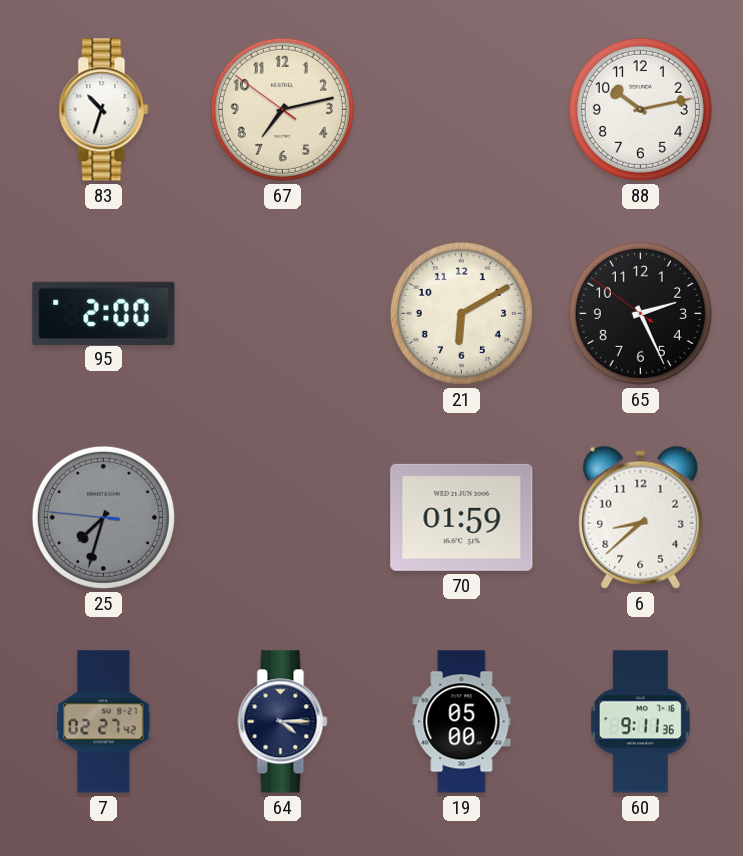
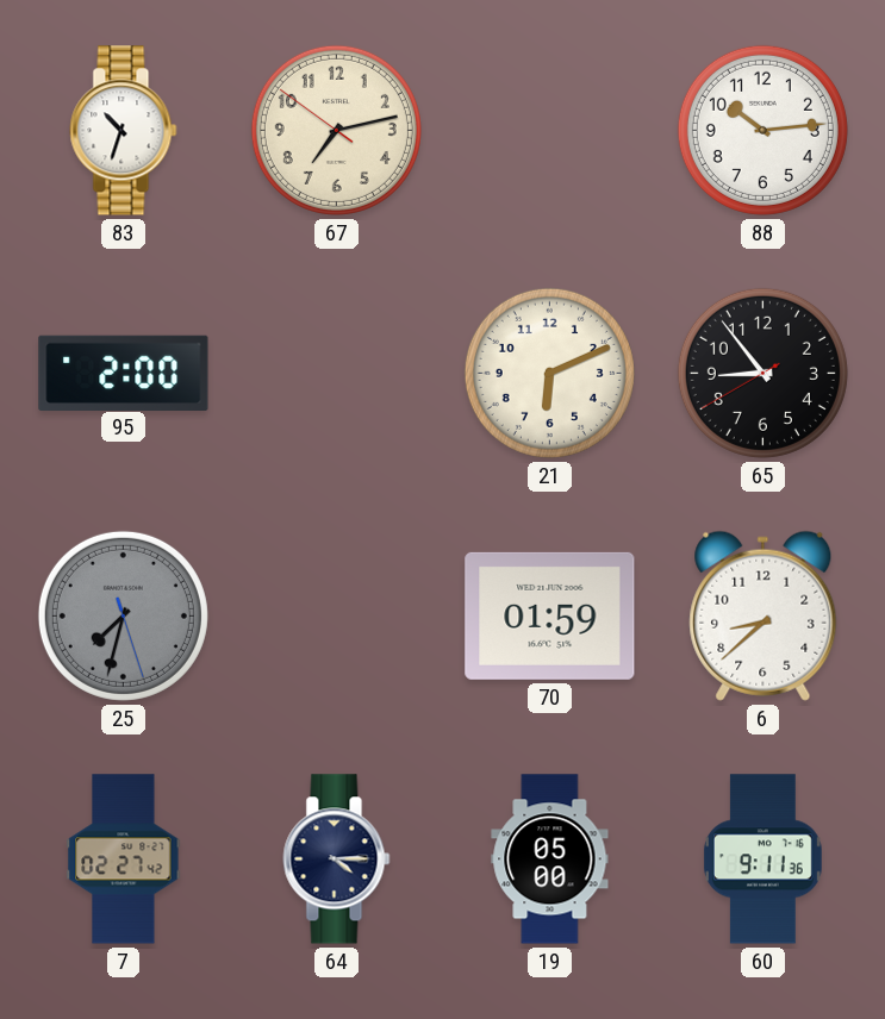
88: 10:13 -> 10:14 (762, 130)
21: 6:10 -> 6:11 (549, 373)
65: 2:25 -> 8:53 (762, 373)
25: 7:32:46 -> 7:32:27 (123, 615)
